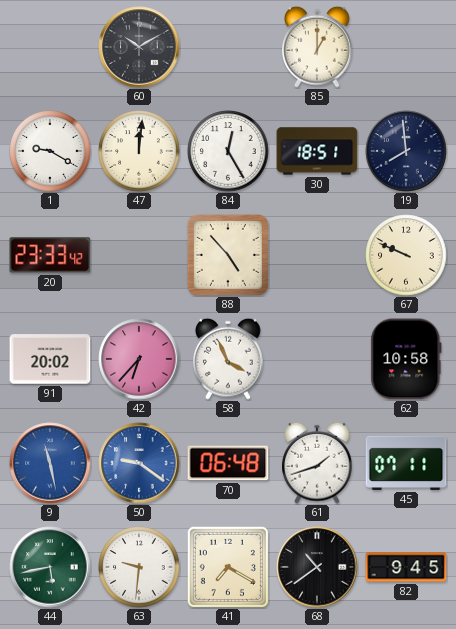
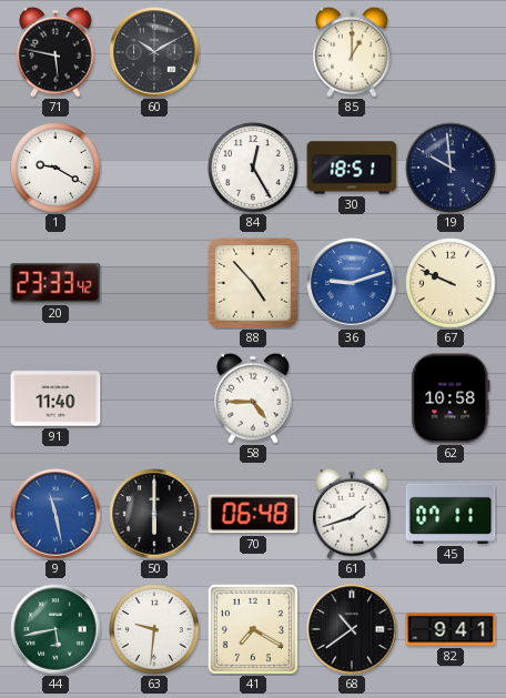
71: none -> 5:47 (55, 52)
47: 12:01 -> none (139, 151)
19: 7:59 -> 9:59 (451, 168)
36: none -> 9:12 (352, 283)
91: 20:02 -> 11:40 (55, 398)
42: 6:37 -> none (139, 359)
58: 3:56 -> 4:45 (253, 398)
50: 9:21 -> 6:00 (154, 514)
50 dial: blue -> black (154, 514)
82: 9:45 -> 9:41 (451, 629)
